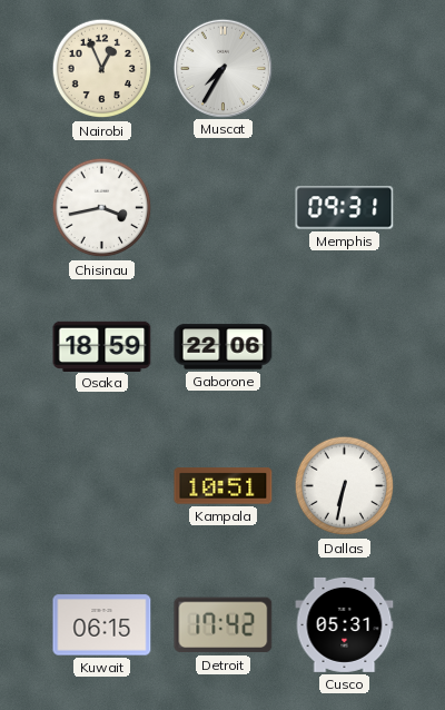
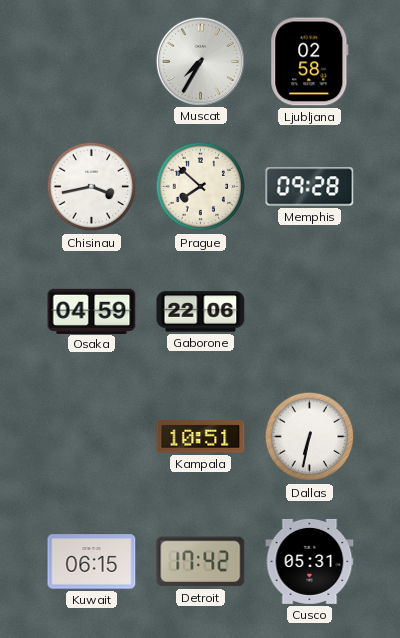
Nairobi: 12:56 -> none (102, 69)
Ljubljana: none -> 02:58 (310, 62)
Prague: none -> 7:52 (201, 187)
Memphis: 09:31 -> 09:28 (310, 187)
Osaka: 18:59 -> 04:59 (92, 311)
